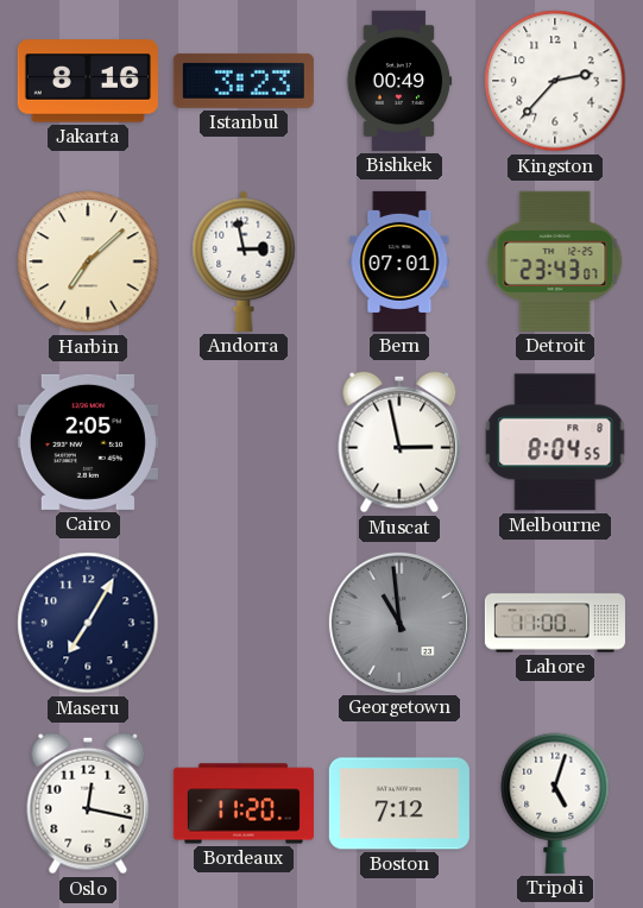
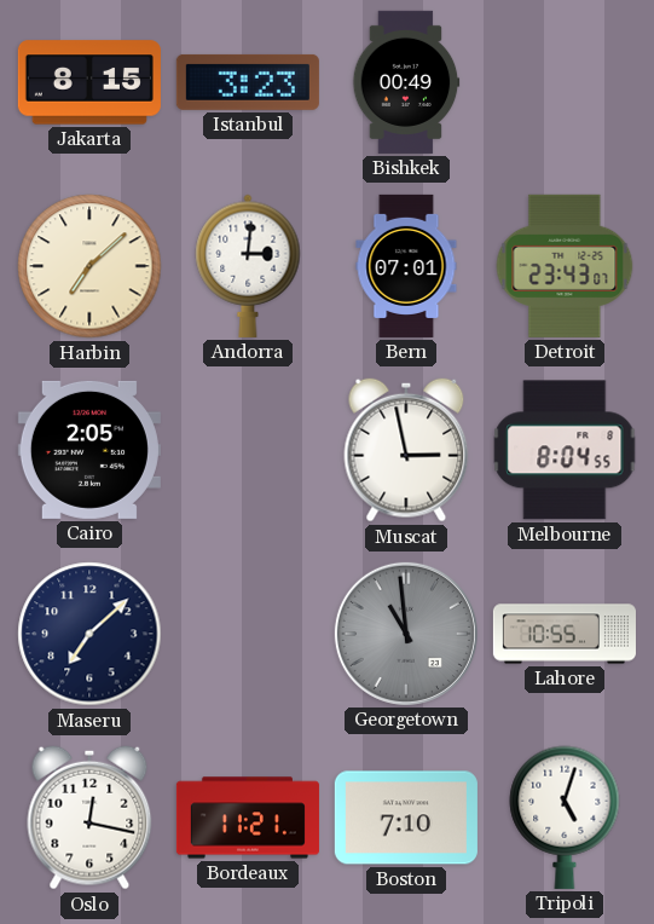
Jakarta: 8:16 -> 8:15 (89, 82)
Kingston: 2:37 -> none (555, 81)
Andorra: 2:58 -> 3:01 (248, 266)
Maseru: 7:05 -> 7:08 (89, 634)
Lahore: 11:00 -> 10:55 (565, 634)
Bordeaux: 11:20 -> 11:21 (248, 818)
Boston: 7:12 -> 7:10 (406, 818)
